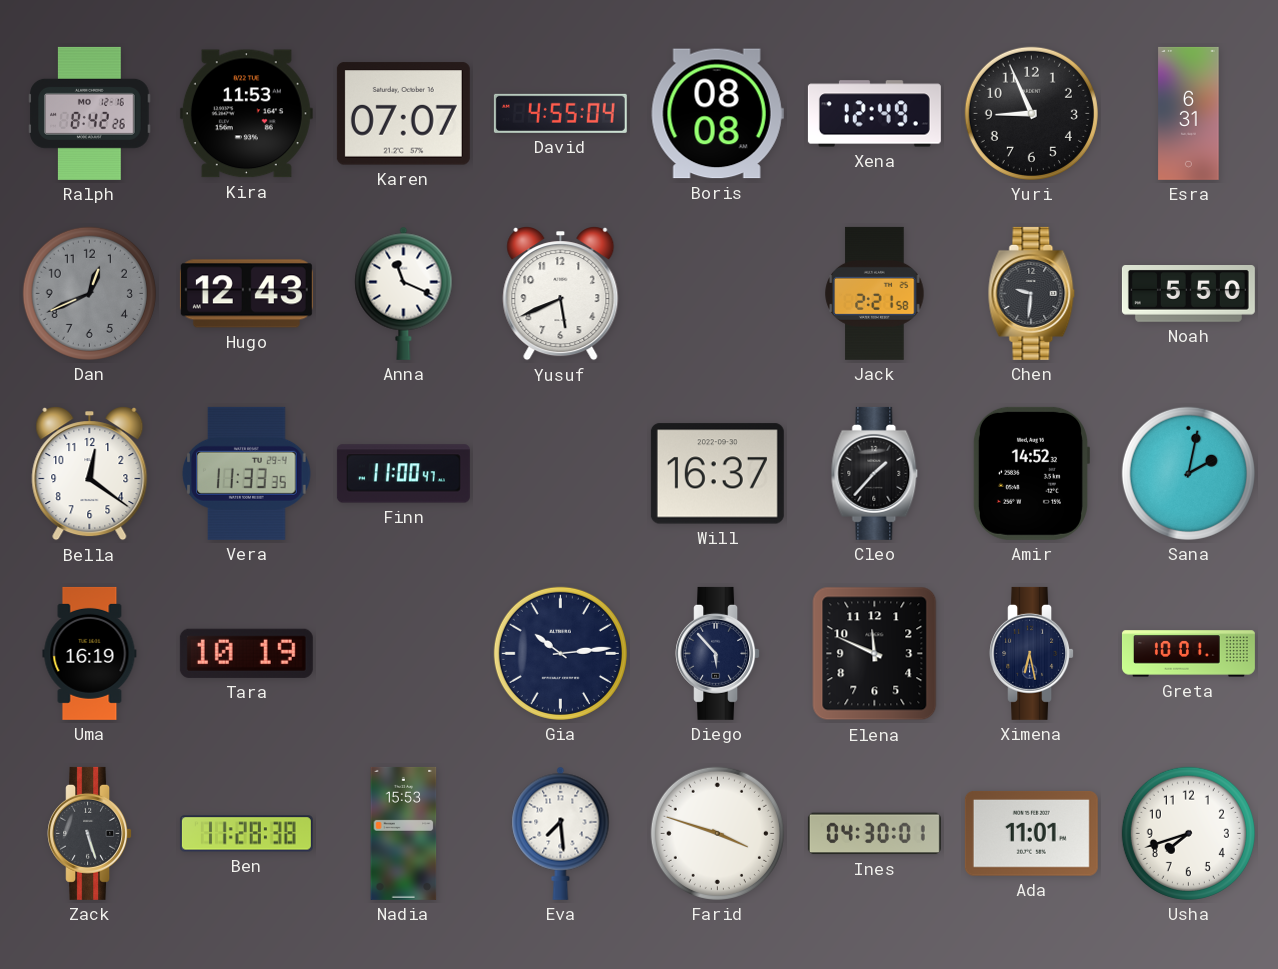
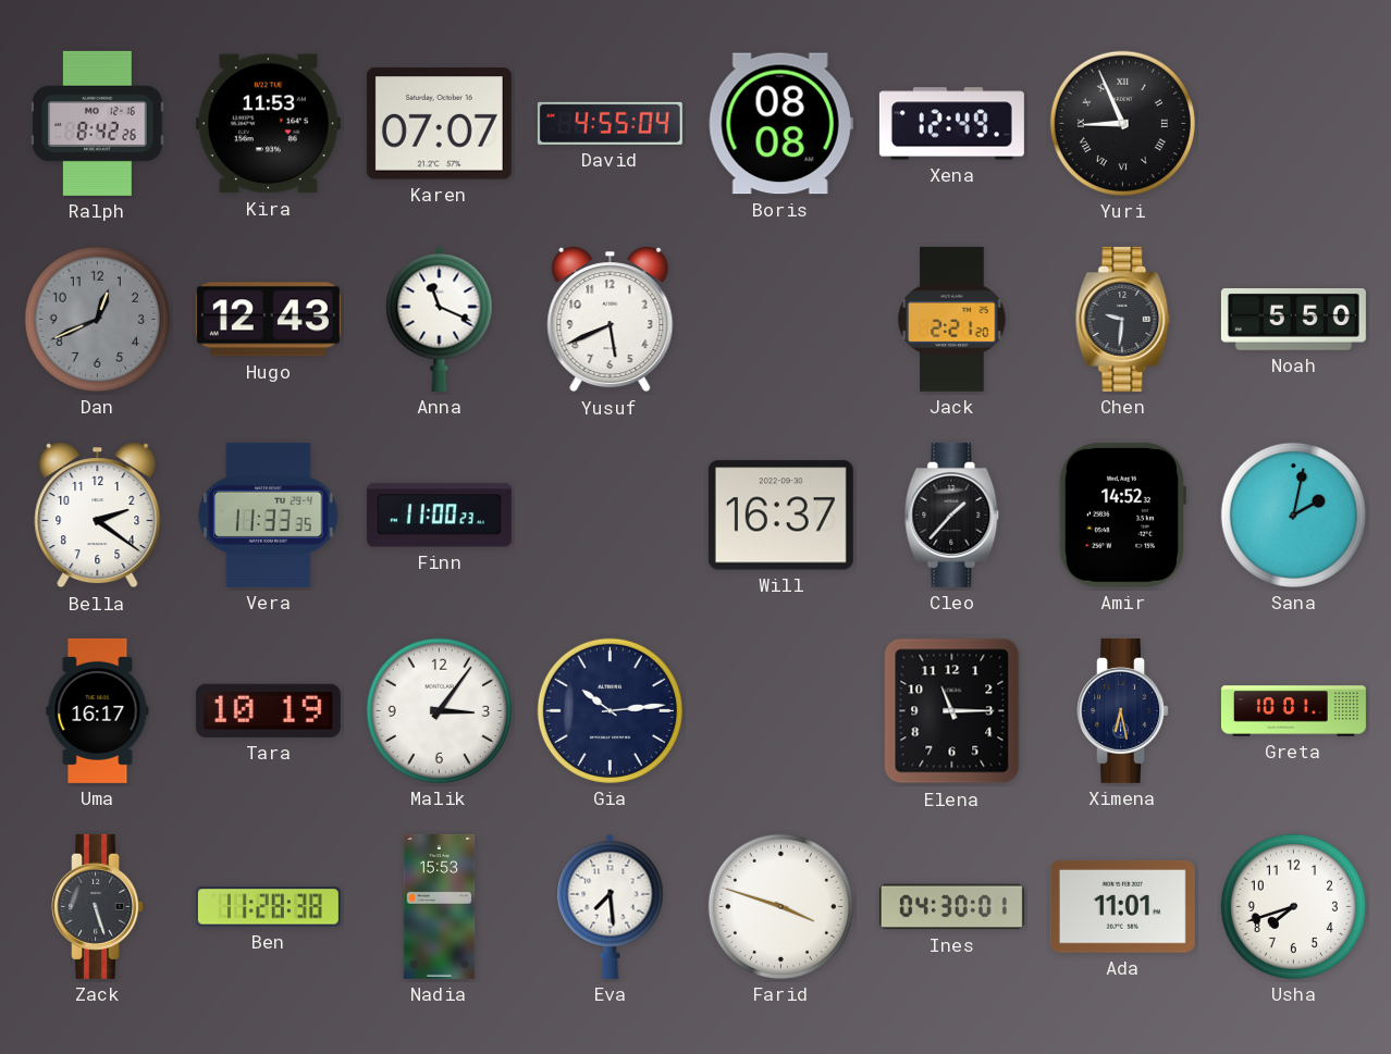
Yuri numerals: Arabic -> Roman (1122, 123)
Esra: 6:31 -> none (1189, 113)
Jack: 2:21:58 -> 2:21:20 (952, 319)
Bella: 12:21 -> 2:21 (98, 516)
Finn: 11:00:47 -> 11:00:23 (439, 516)
Uma: 16:19 -> 16:17 (98, 710)
Malik: none -> 3:06 (439, 710)
Diego: 5:53 -> none (718, 653)
Elena: 11:49 -> 11:15 (952, 711)
